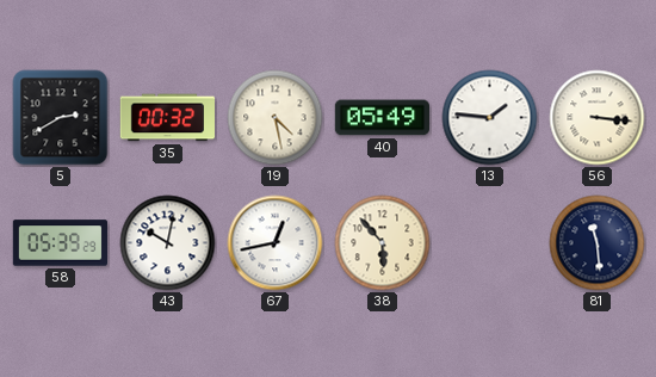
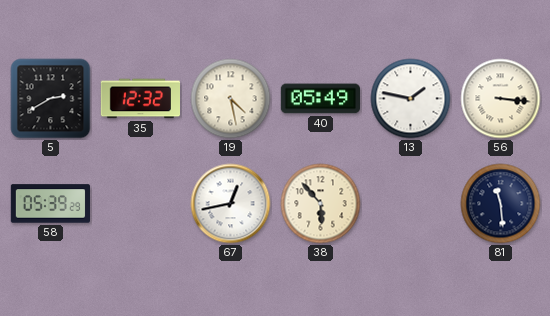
35: 00:32 -> 12:32 (140, 99)
13: 1:46 -> 1:47 (411, 99)
43: 10:02 -> none (168, 243)
